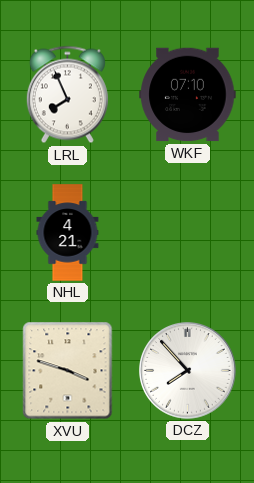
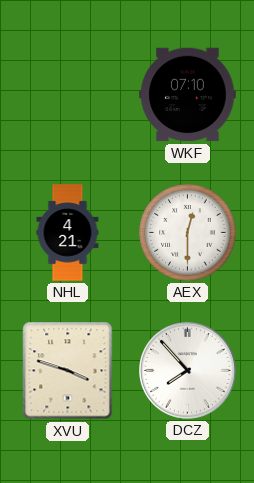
LRL: 7:56 -> none (67, 95)
AEX: none -> 12:30 (188, 233)
